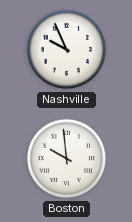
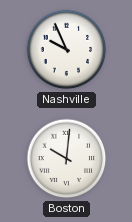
Boston: 9:59 -> 10:01 (67, 159)
